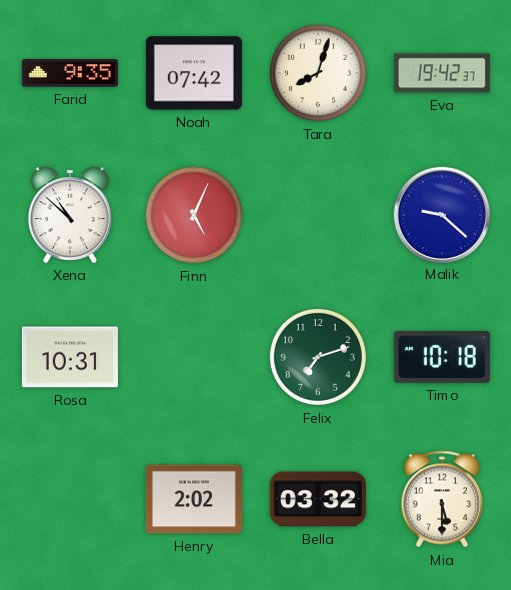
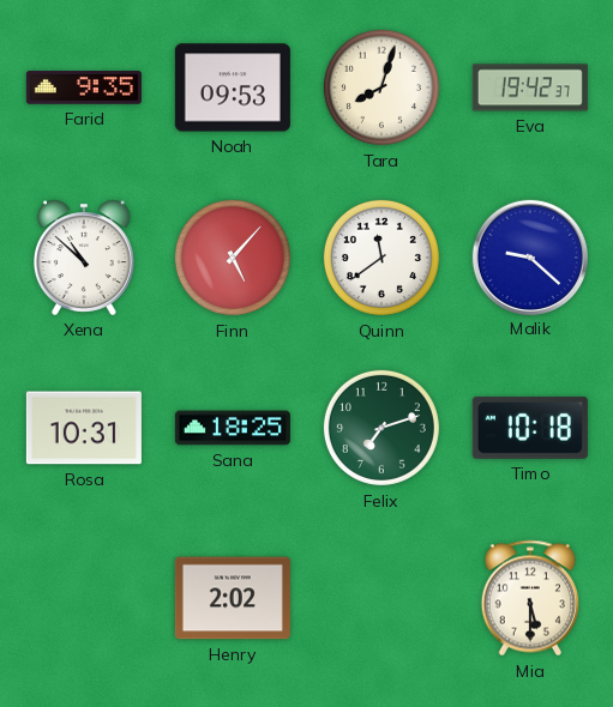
Noah: 07:42 -> 09:53 (233, 87)
Finn: 5:04 -> 5:07 (233, 258)
Quinn: none -> 11:39 (381, 258)
Sana: none -> 18:25 (233, 428)
Bella: 03:32 -> none (318, 499)
